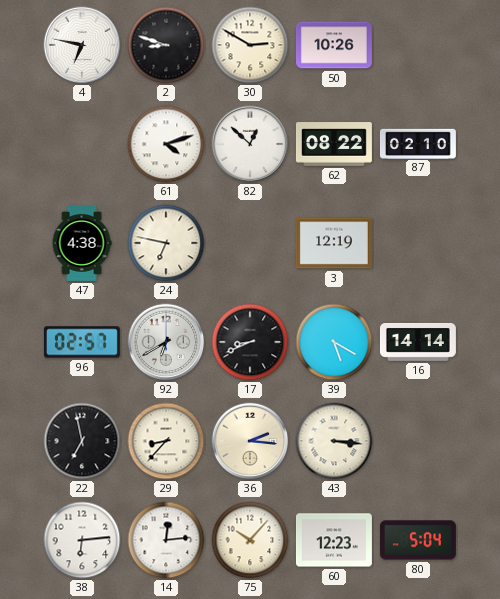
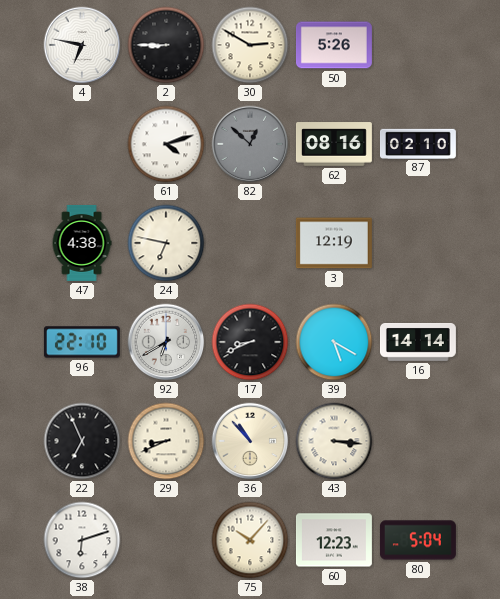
2: 8:48 -> 8:45 (166, 45)
50: 10:26 -> 5:26 (334, 45)
82 dial: white -> grey (250, 144)
62: 08:22 -> 08:16 (334, 144)
96: 02:57 -> 22:10 (82, 342)
22: 6:58 -> 6:56 (82, 441)
29: 8:37 -> 8:41 (166, 441)
36: 2:16 -> 10:53 (250, 441)
38: 6:14 -> 6:12 (82, 540)
14: 12:14 -> none (166, 540)
